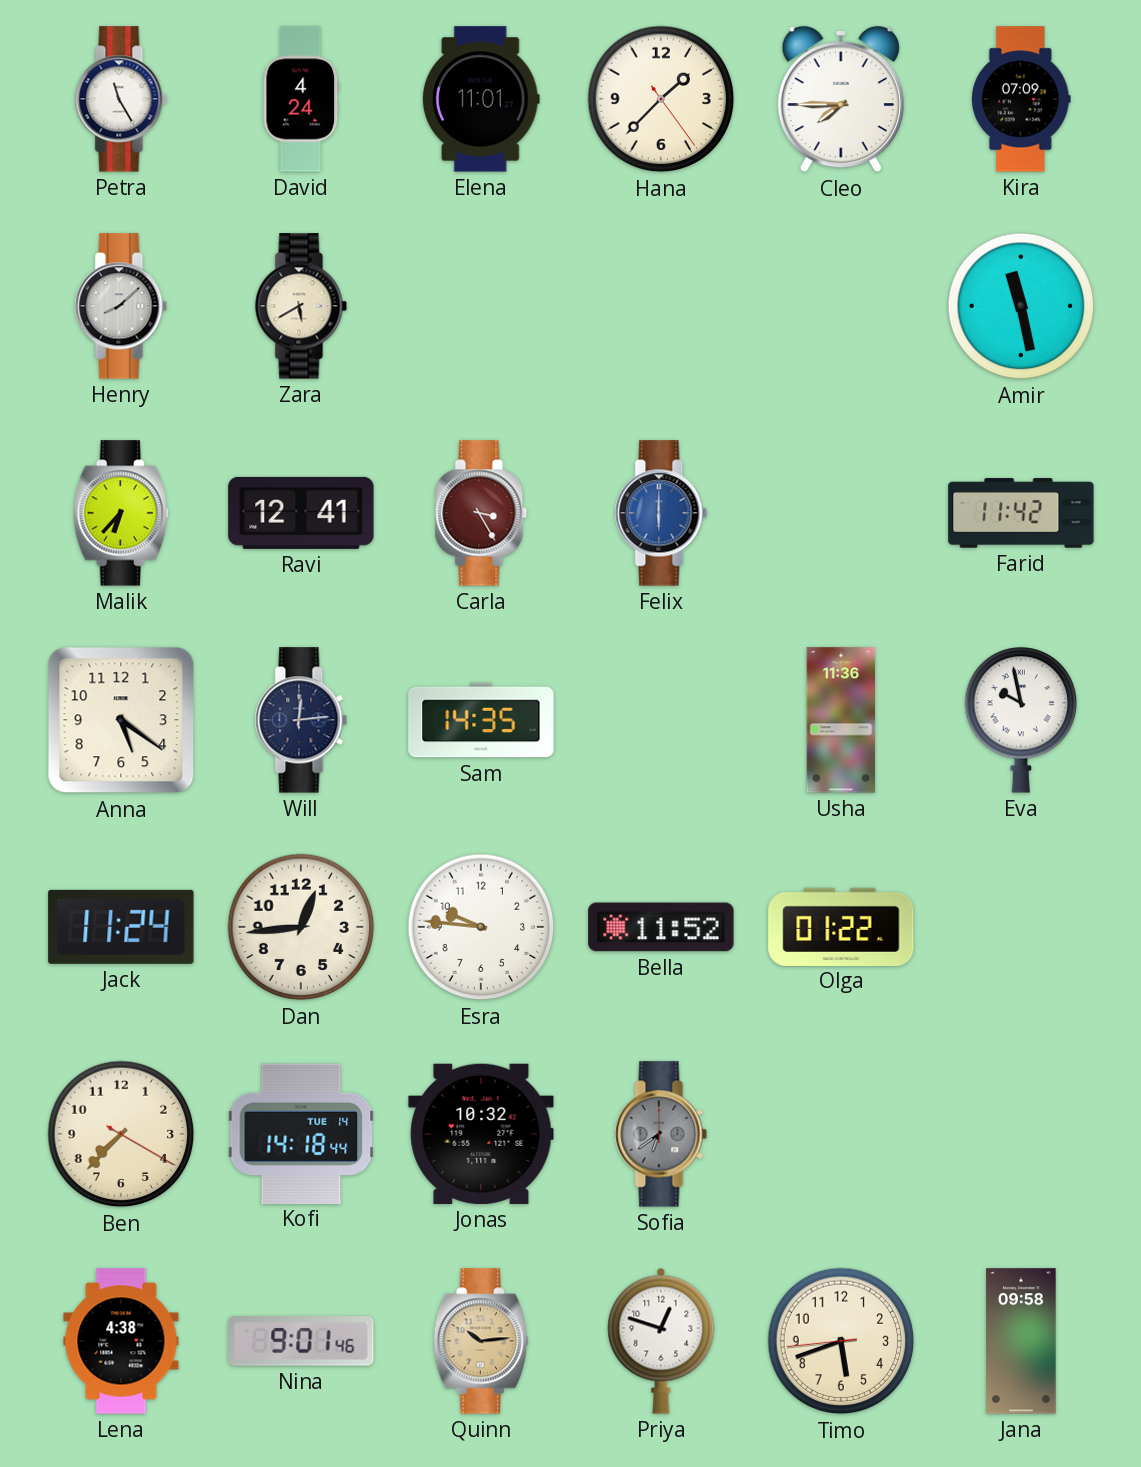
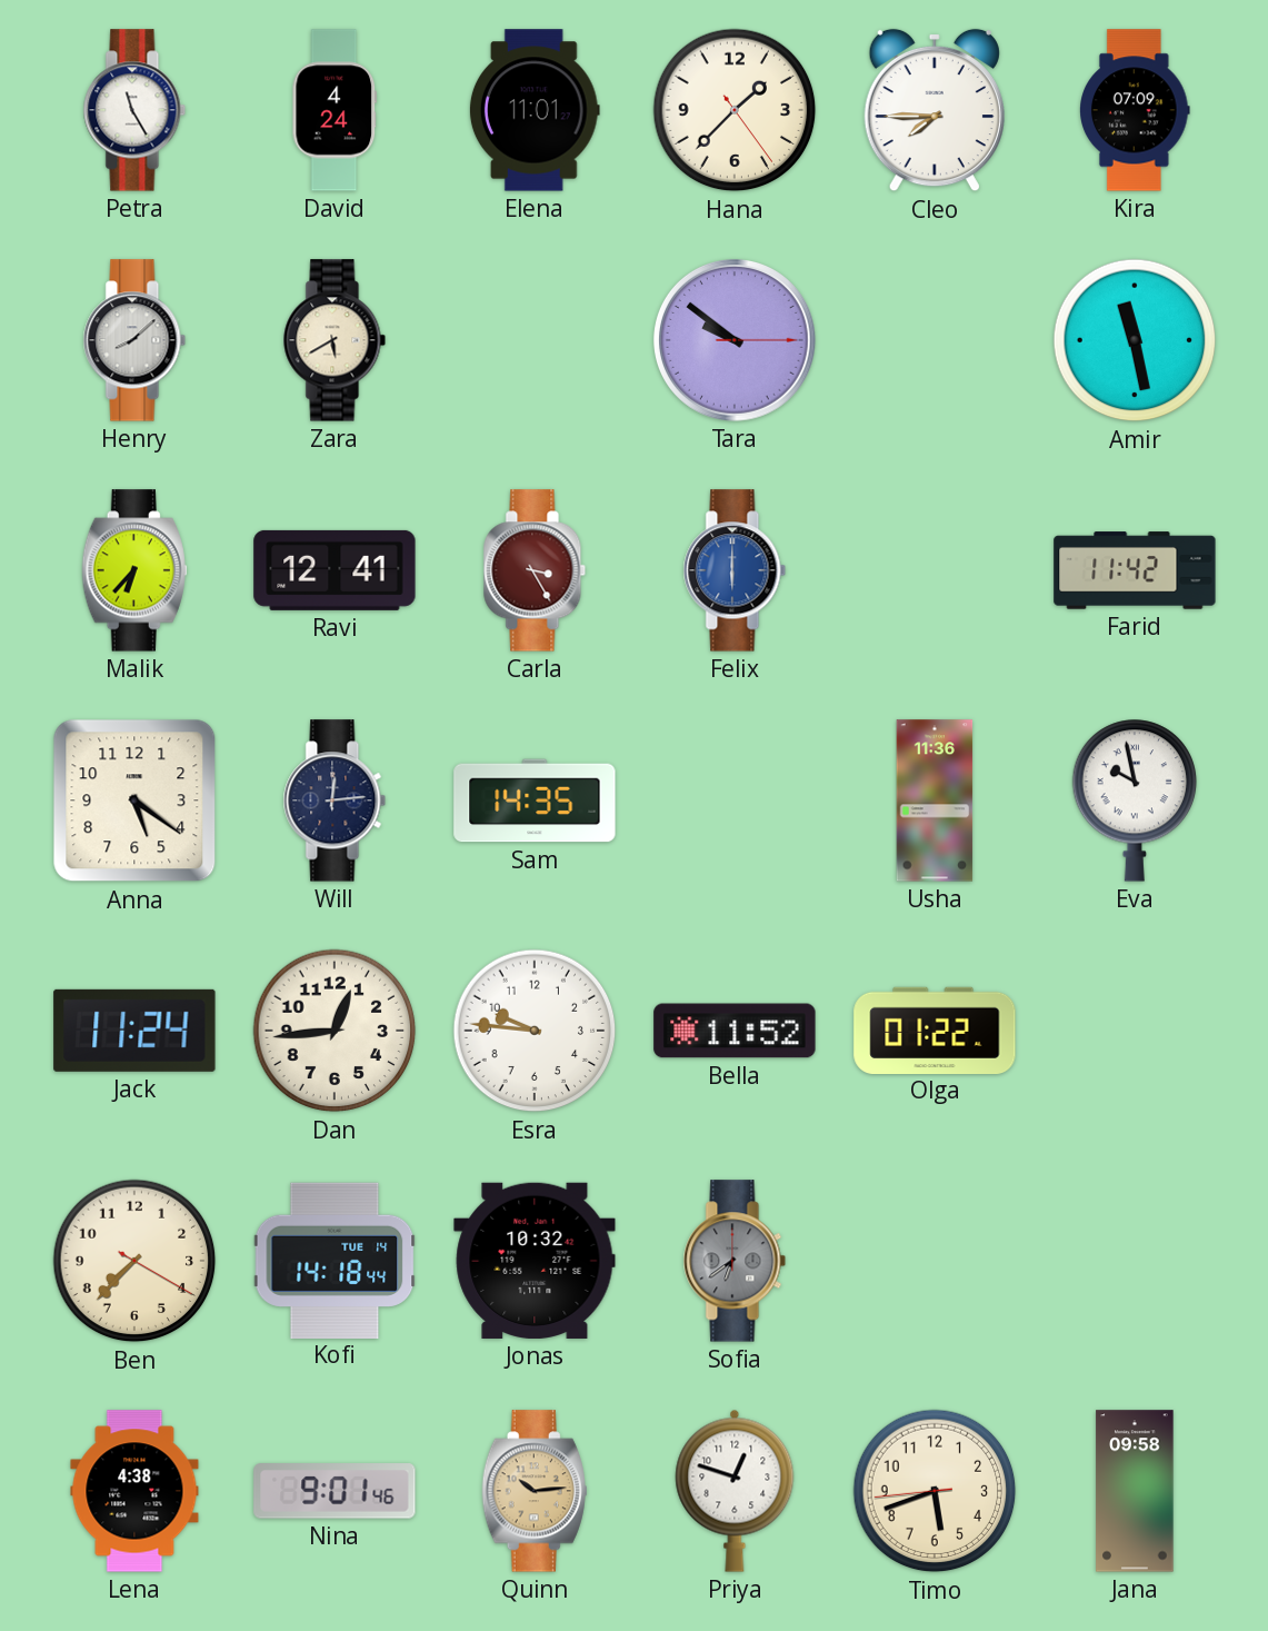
Tara: none -> 9:51 (735, 340)
